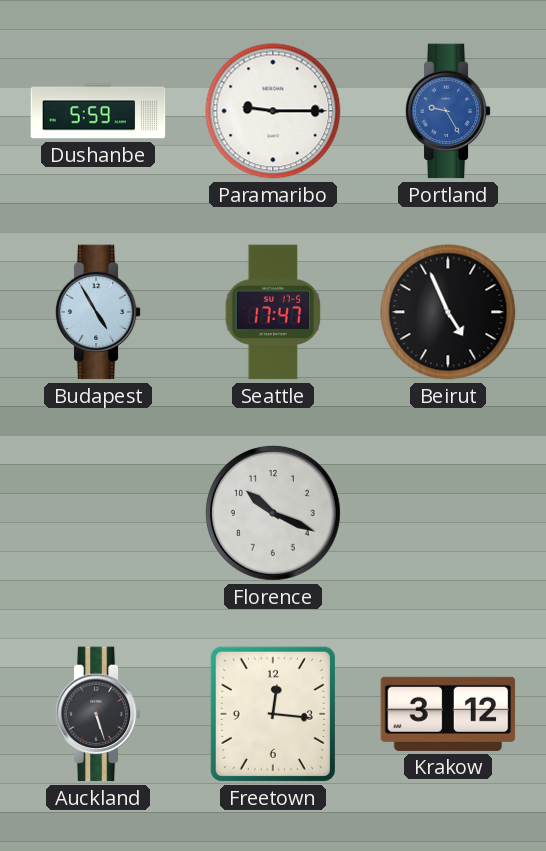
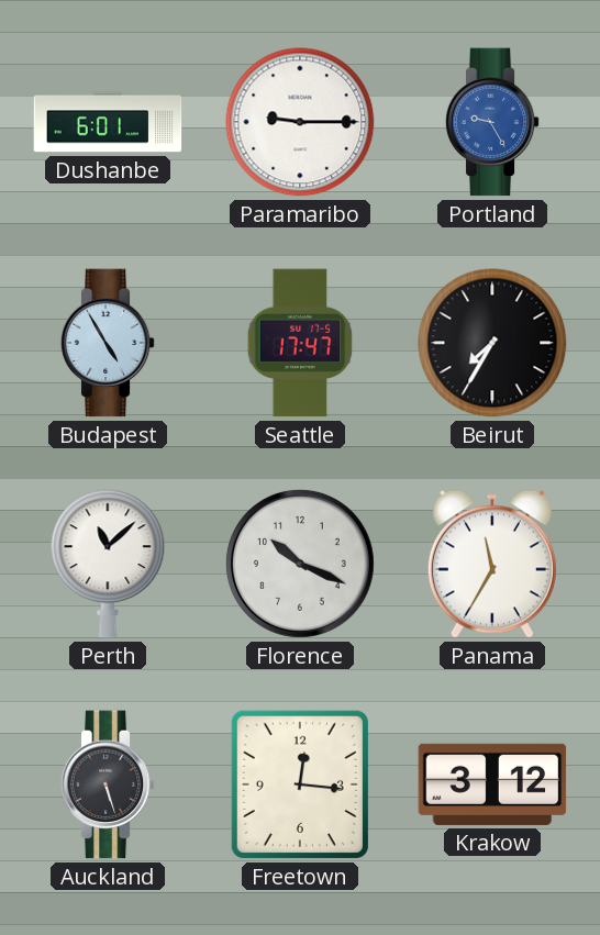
Dushanbe: 5:59 -> 6:01 (108, 122)
Beirut: 4:56 -> 7:35 (492, 343)
Perth: none -> 11:08 (108, 564)
Panama: none -> 11:35 (492, 564)
